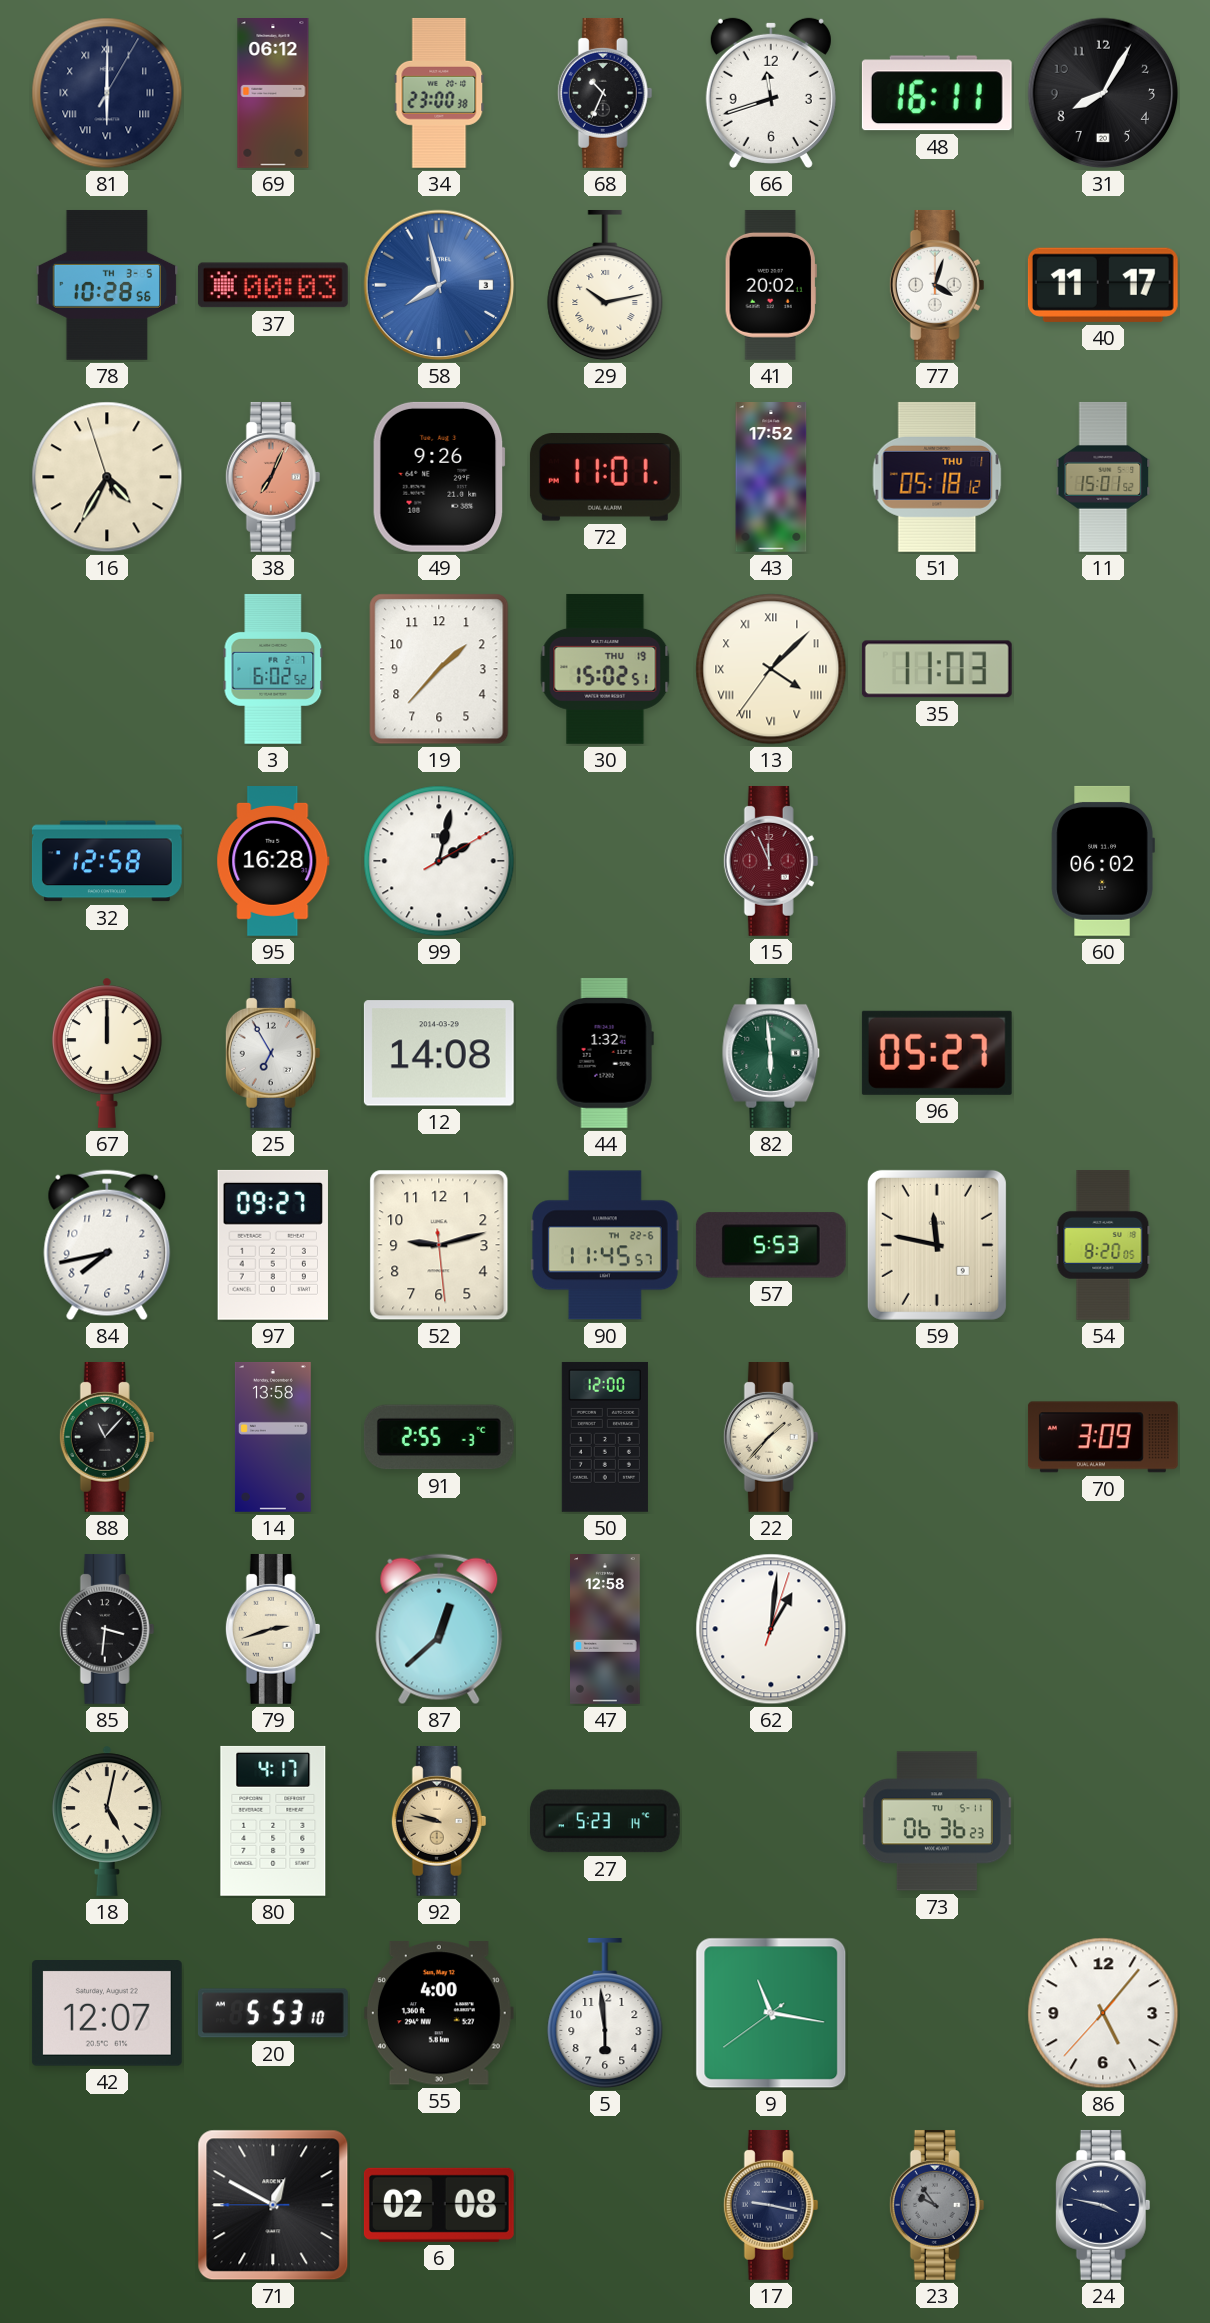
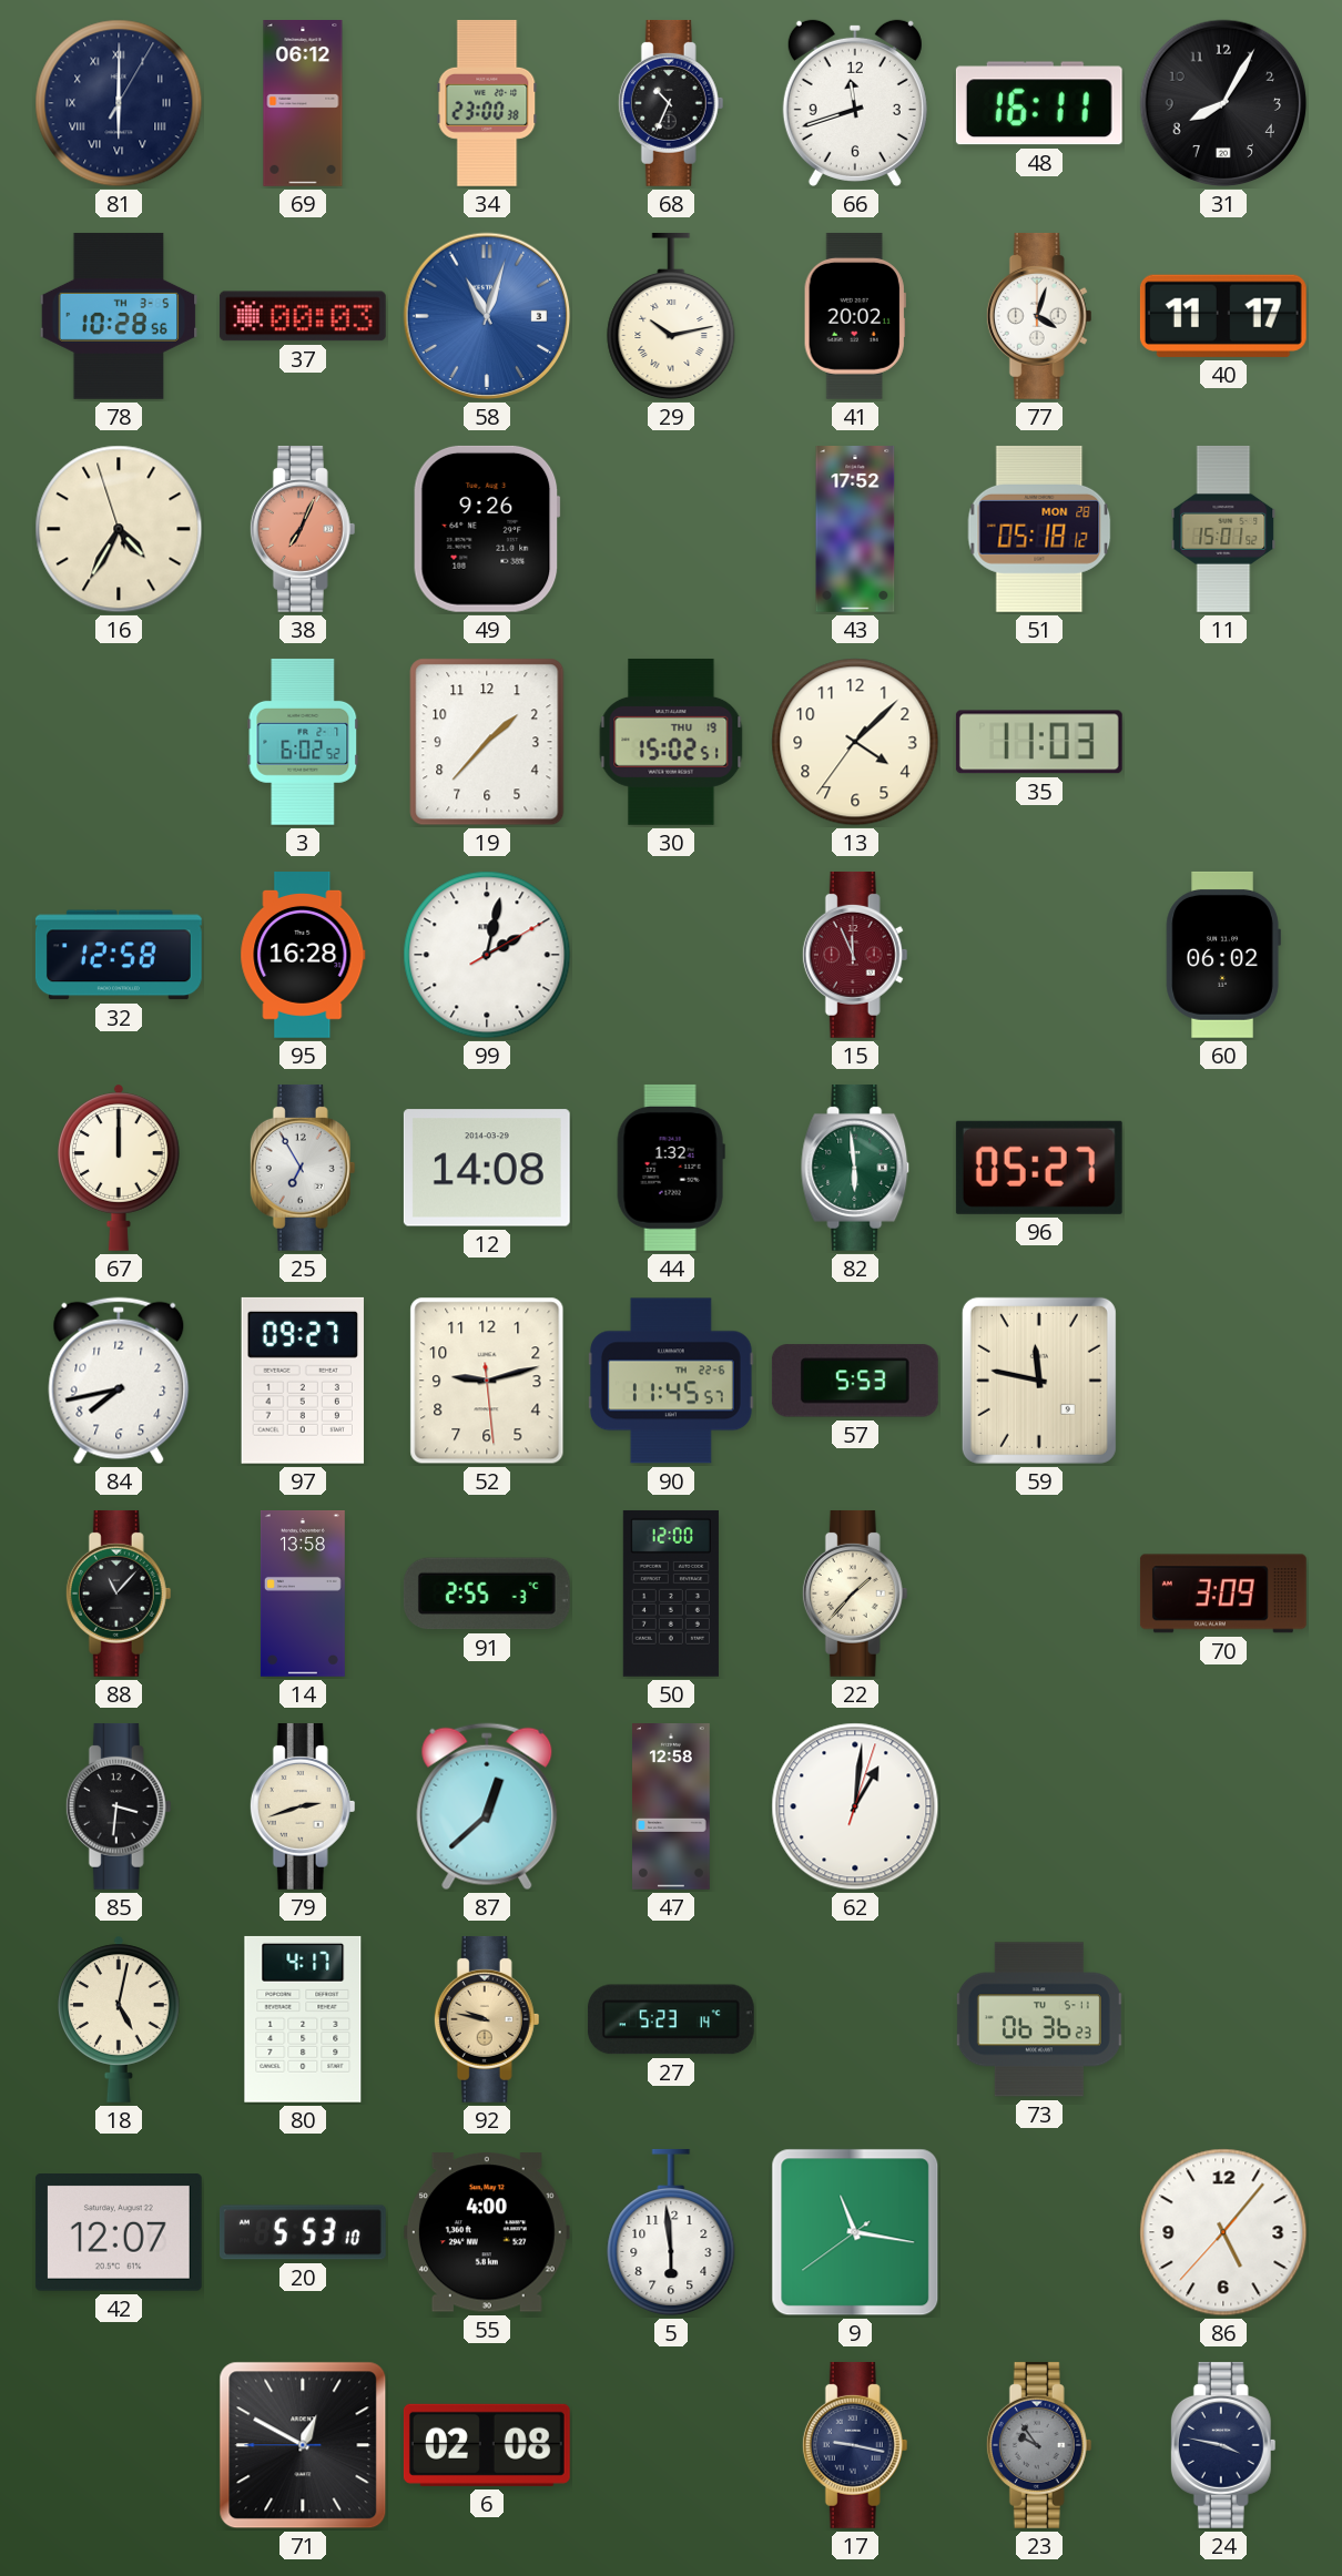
58: 7:58 -> 11:03 (487, 316)
72: 11:01 -> none (605, 477)
51 date: THU 1 -> MON 28 (1039, 529)
13 numerals: Roman -> Arabic (855, 742)
54: 8:20 -> none (1103, 1246)
